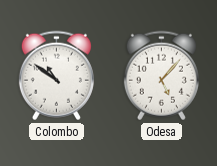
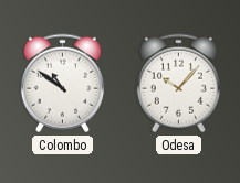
Odesa: 5:07 -> 10:07 (178, 84)
